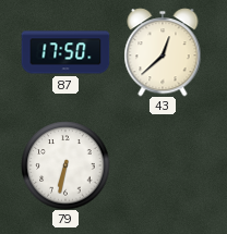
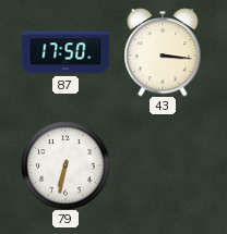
43: 12:38 -> 3:16 (163, 52)
